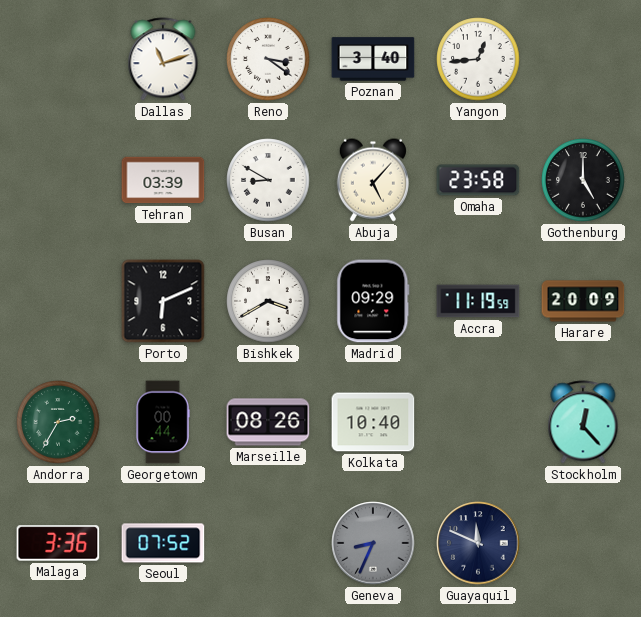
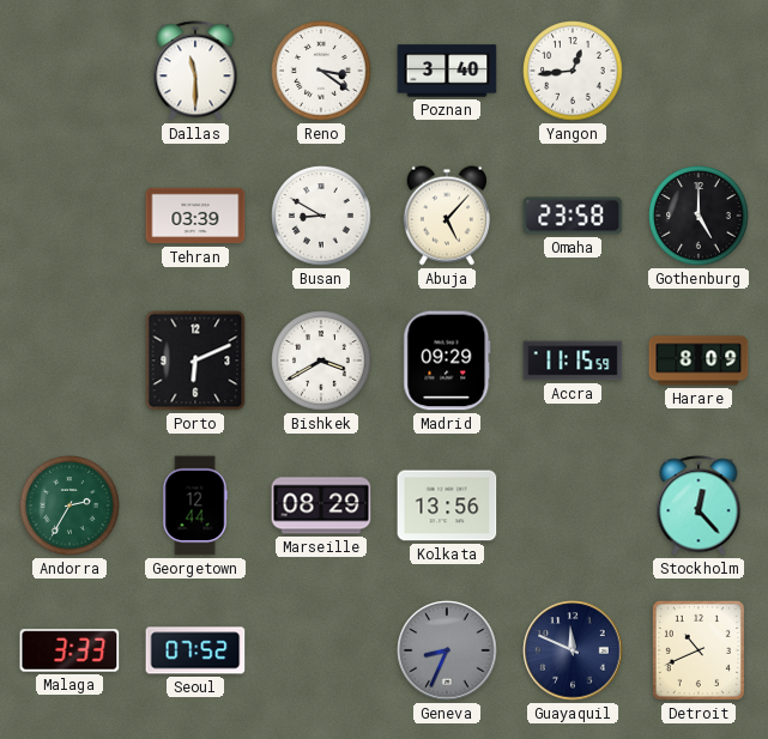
Dallas: 11:12 -> 11:30 (195, 71)
Accra: 11:19 -> 11:15 (573, 361)
Harare: 20:09 -> 8:09 (699, 361)
Georgetown: 00:44 -> 12:44 (195, 505)
Marseille: 08:26 -> 08:29 (321, 505)
Kolkata: 10:40 -> 13:56 (447, 505)
Malaga: 3:36 -> 3:33 (69, 650)
Detroit: none -> 10:41 (699, 650)
